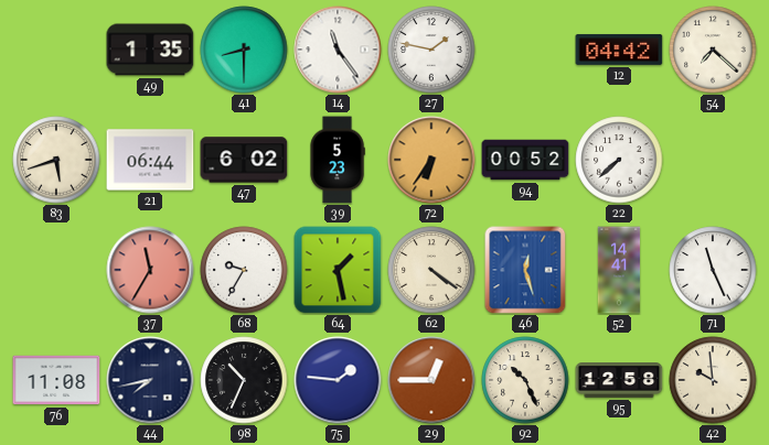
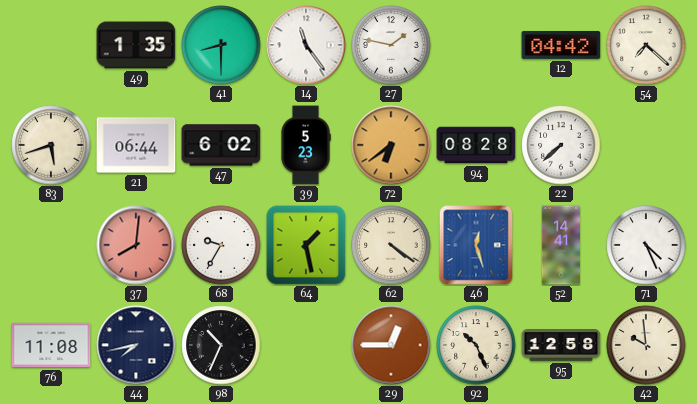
72: 6:36 -> 6:39 (391, 145)
94: 00:52 -> 08:28 (476, 145)
37: 11:35 -> 8:01 (136, 245)
71: 11:26 -> 4:26 (646, 245)
75: 1:46 -> none (338, 380)
